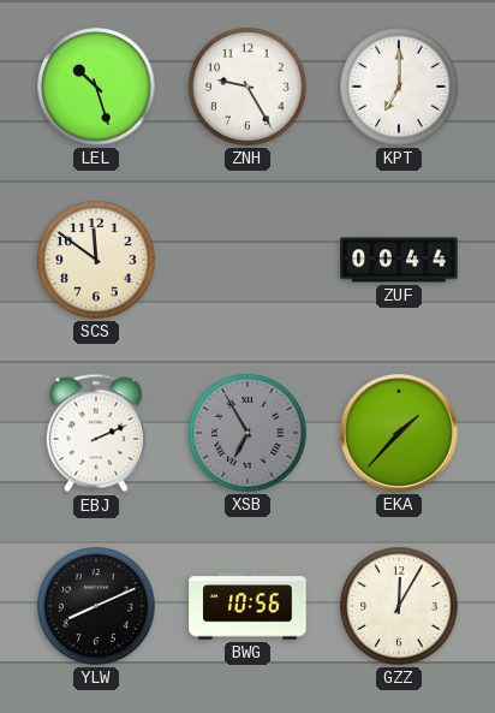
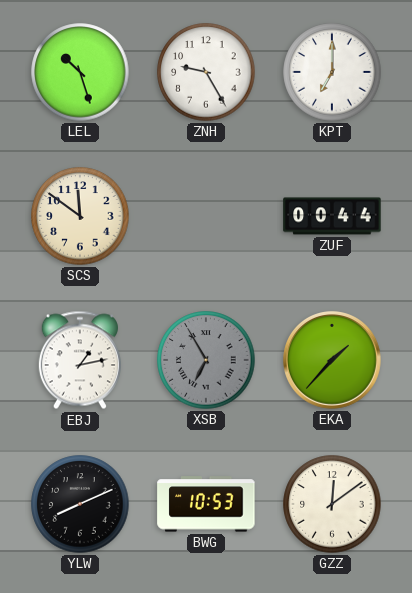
EBJ: 2:11 -> 1:13 (80, 360)
BWG: 10:56 -> 10:53 (206, 504)
GZZ: 12:05 -> 12:09 (332, 504)
